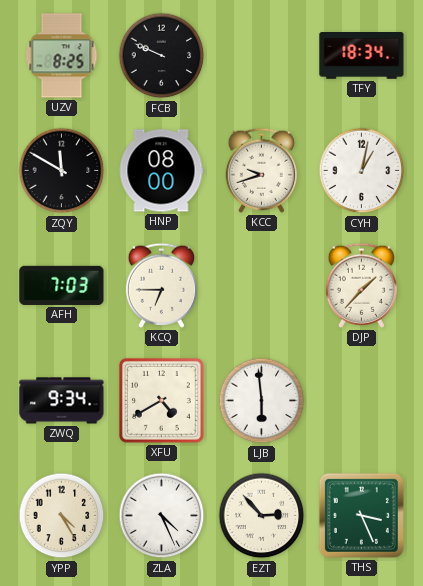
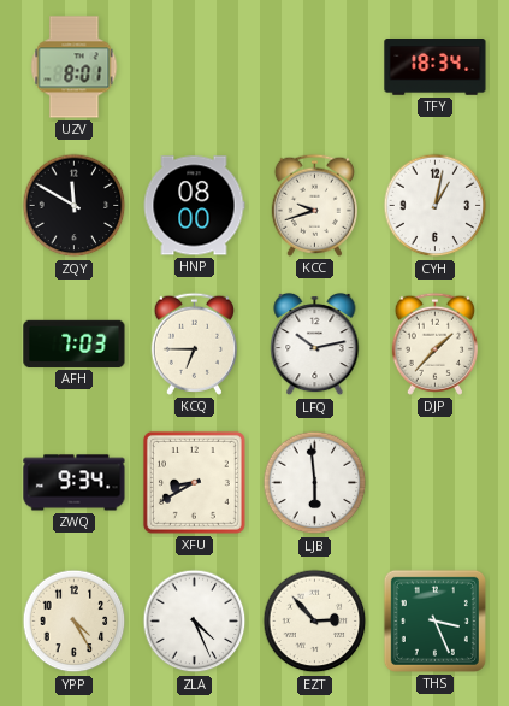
UZV: 8:25 -> 8:01 (75, 67)
FCB: 9:49 -> none (162, 56)
LFQ: none -> 10:13 (315, 345)
XFU: 4:40 -> 8:40 (194, 482)
